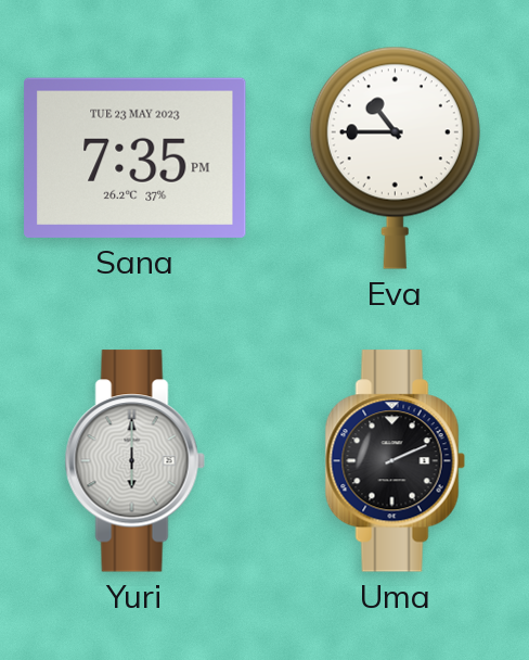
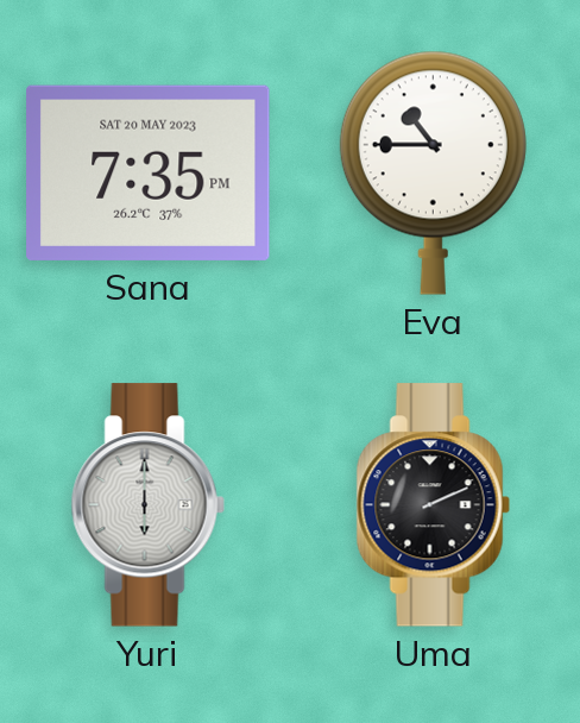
Sana date: TUE 23 MAY 2023 -> SAT 20 MAY 2023 (149, 172)
